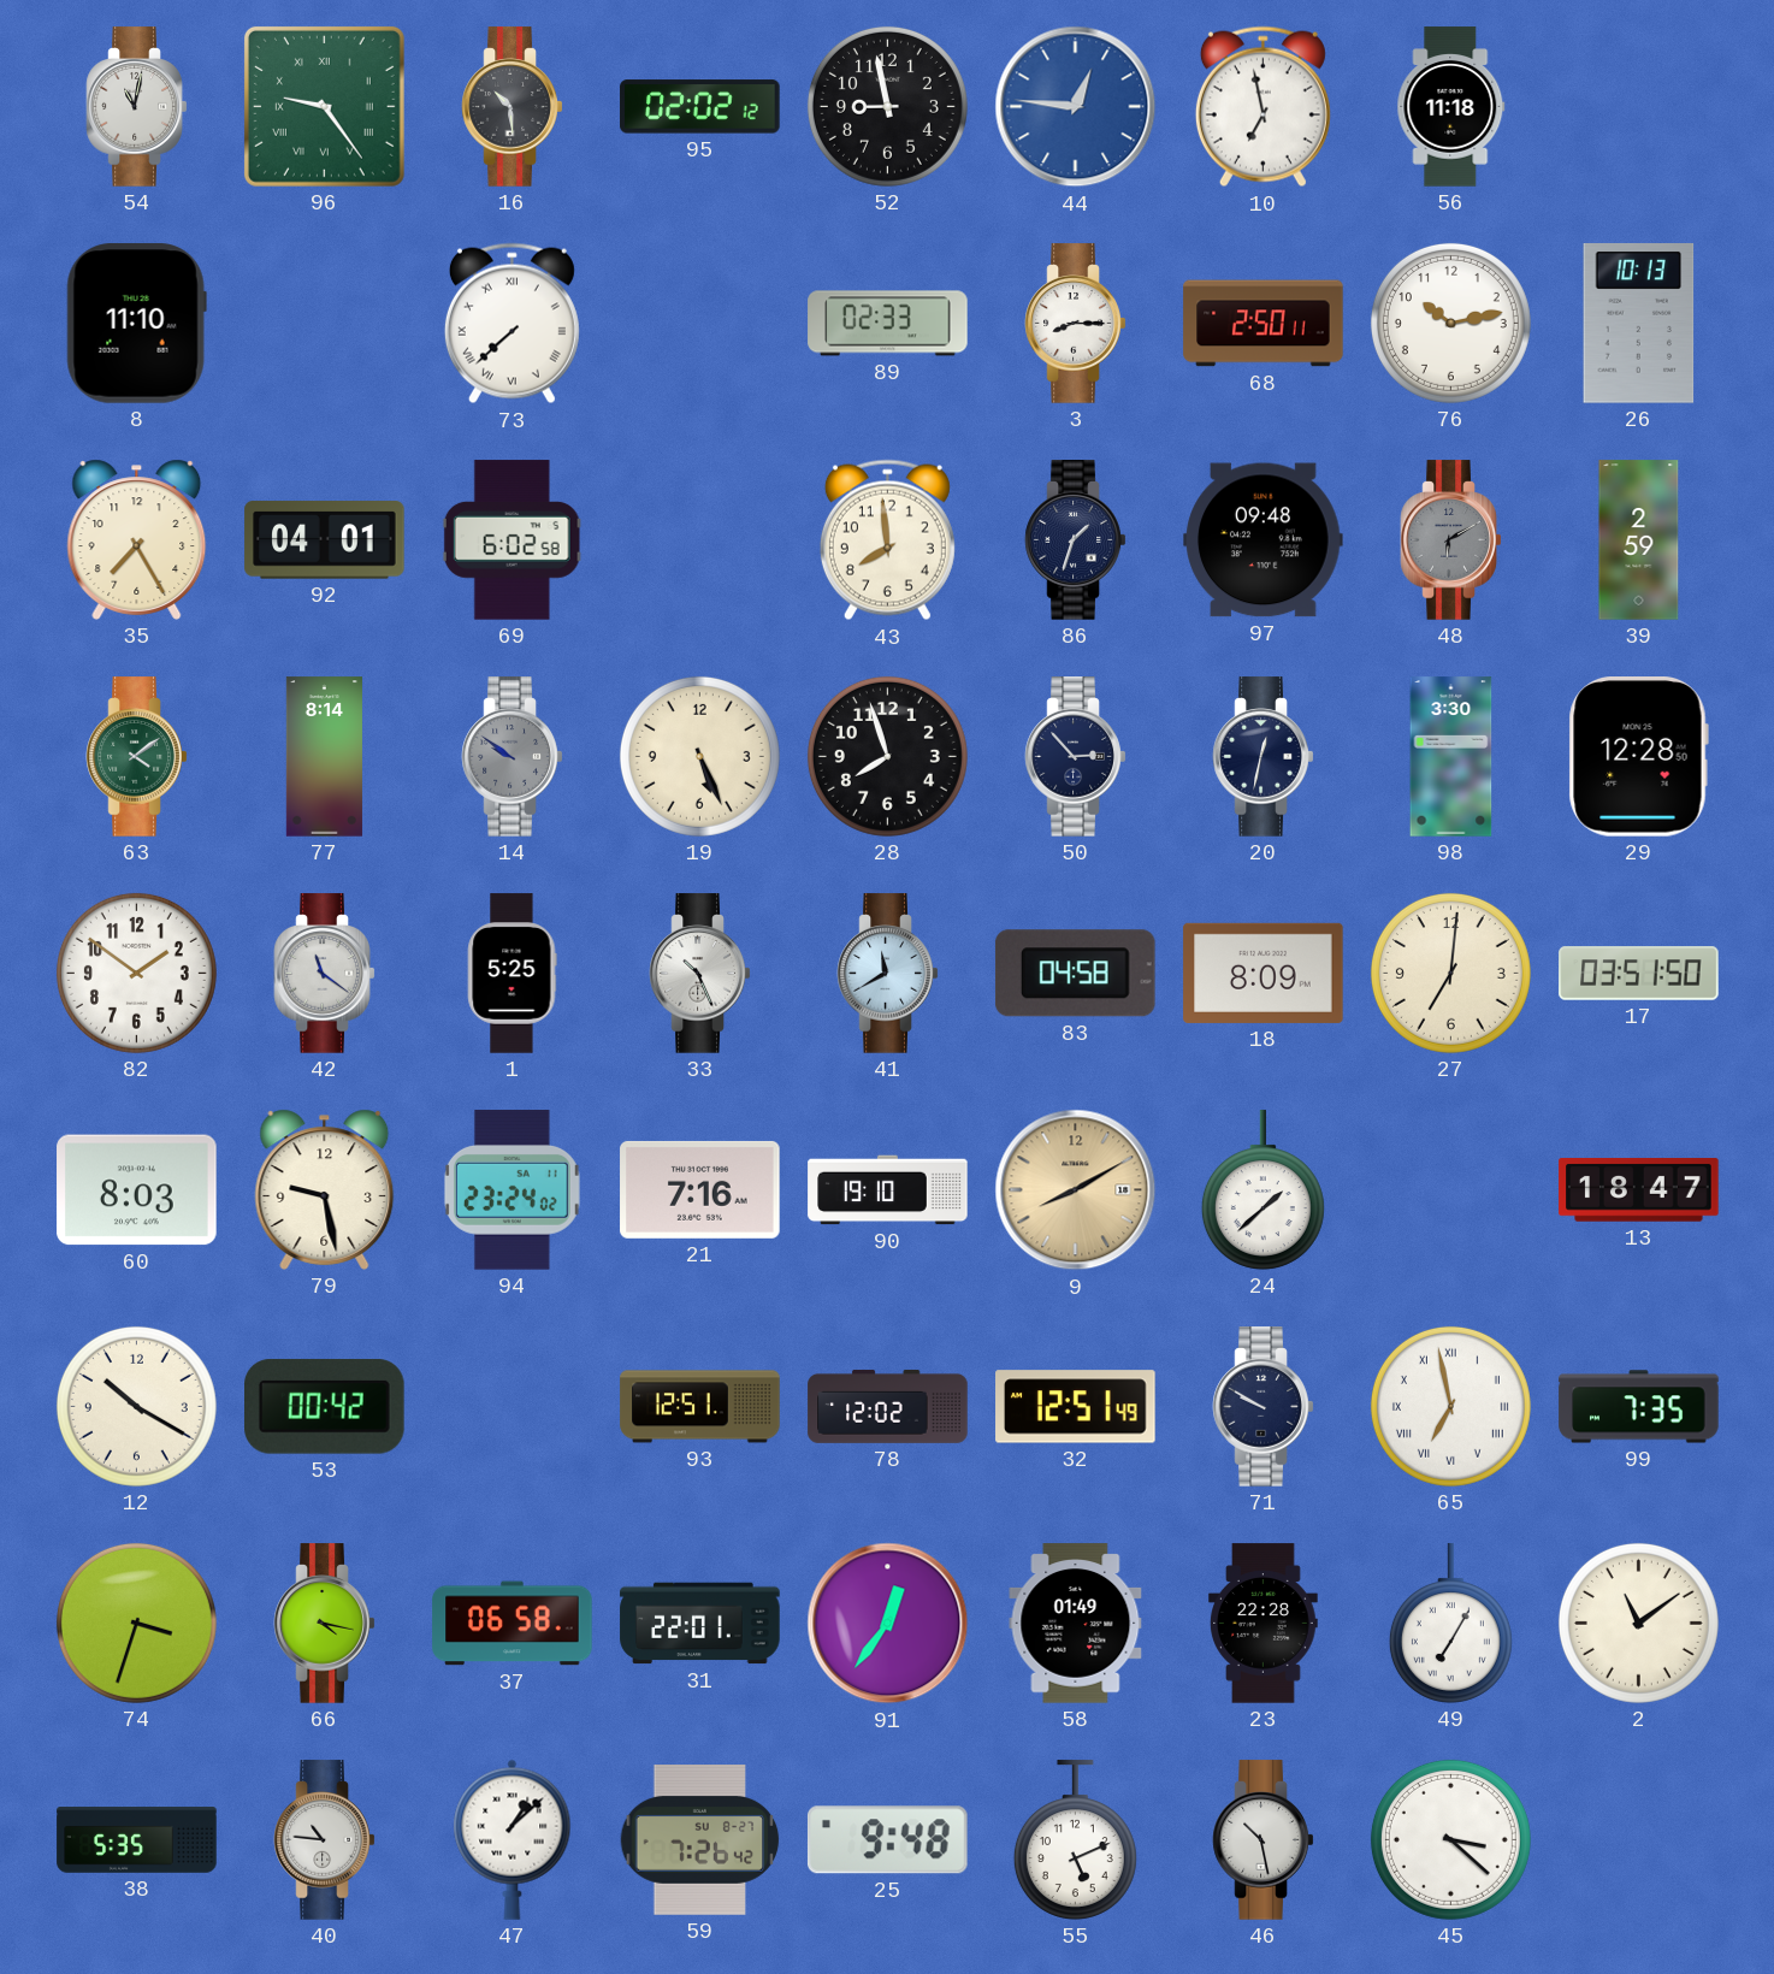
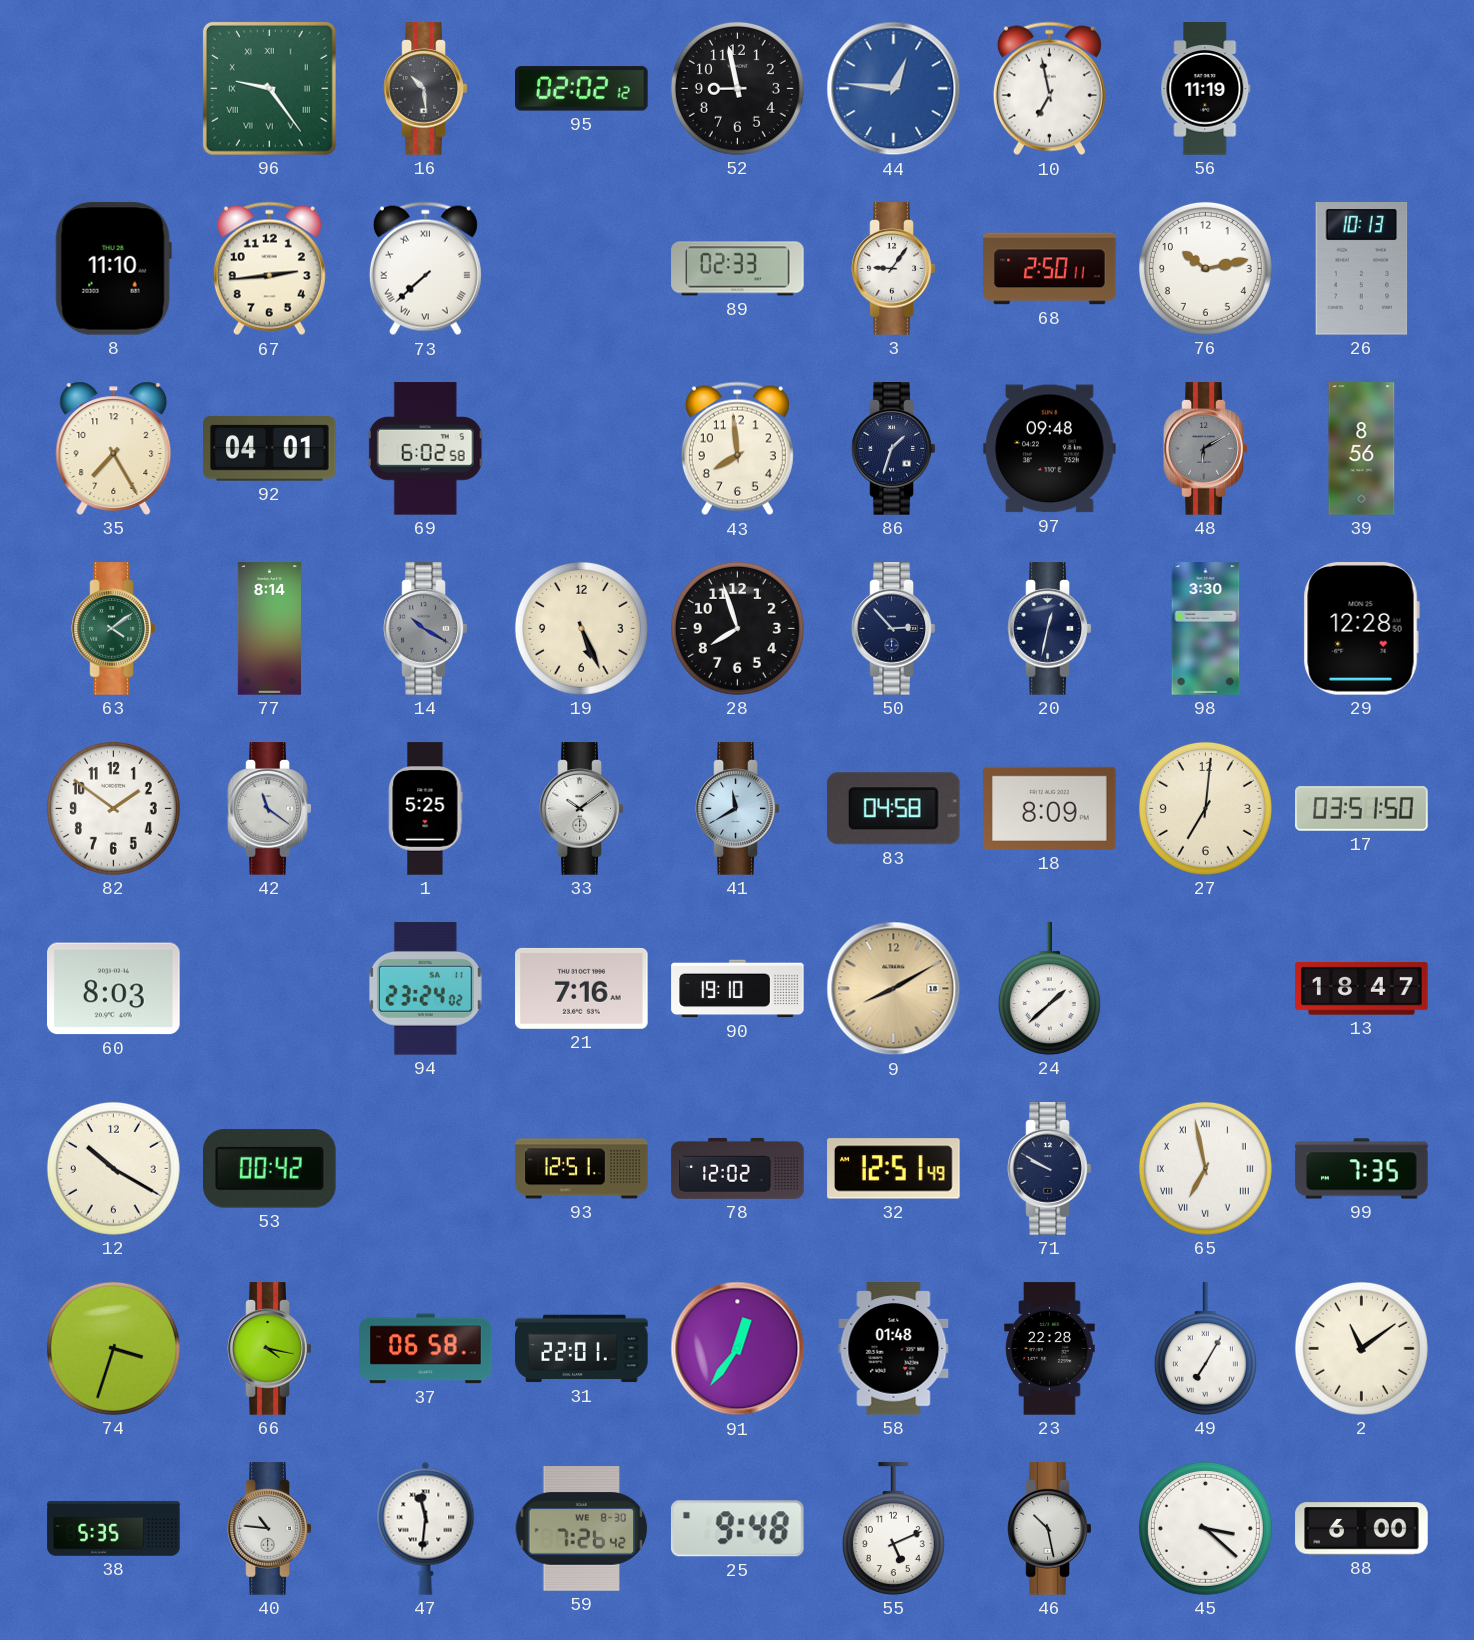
54: 11:02 -> none (137, 107)
56: 11:18 -> 11:19 (1206, 89)
67: none -> 2:44 (269, 269)
3: 8:15 -> 9:06 (894, 269)
39: 2:59 -> 8:56 (1362, 449)
14: 9:51 -> 10:20 (426, 629)
33: 10:26 -> 10:09 (582, 809)
79: 9:28 -> none (325, 1189)
58: 01:49 -> 01:48 (894, 1349)
47: 1:08 -> 11:31 (426, 1528)
59 date: SU 8-27 -> WE 8-30 (582, 1529)
88: none -> 6:00 (1362, 1529)
